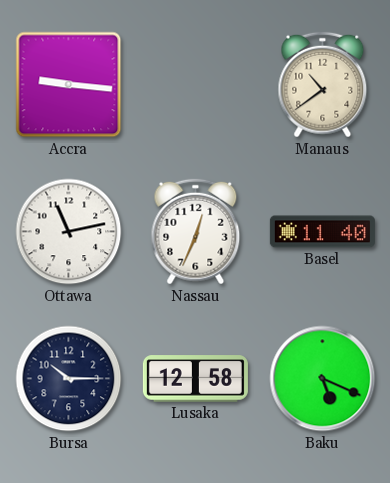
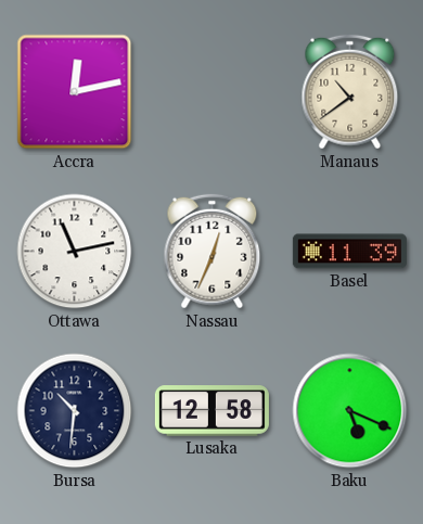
Accra: 9:16 -> 12:13 (75, 92)
Basel: 11:40 -> 11:39 (349, 252)
Bursa: 10:15 -> 10:31 (75, 411)
